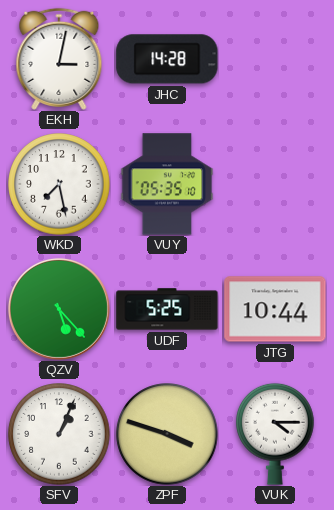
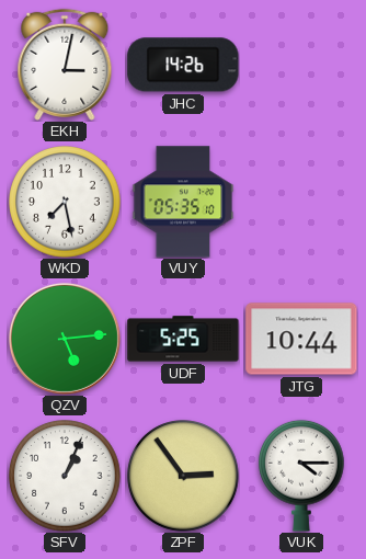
JHC: 14:28 -> 14:26 (183, 65)
QZV: 5:23 -> 5:14 (65, 339)
ZPF: 3:48 -> 2:54 (183, 476)
